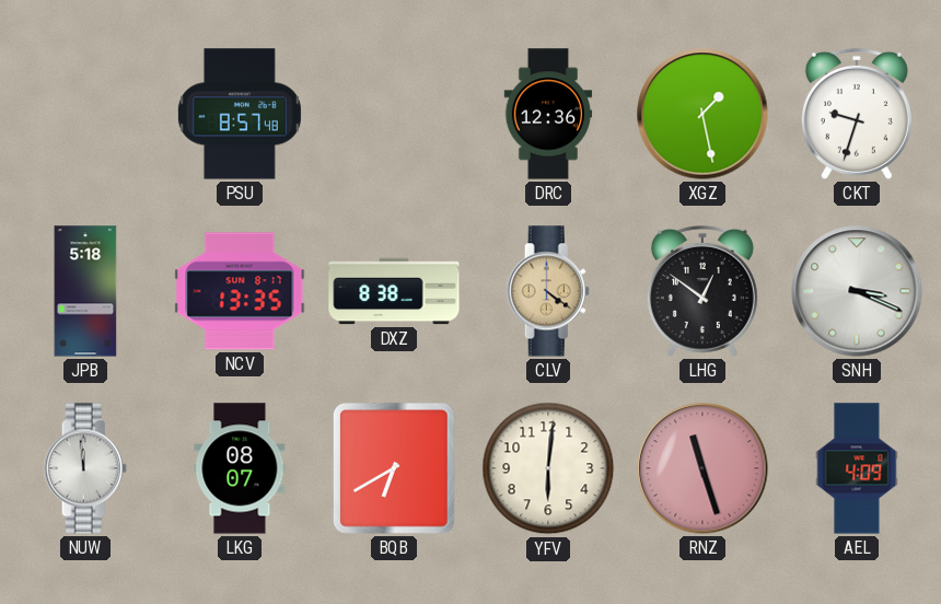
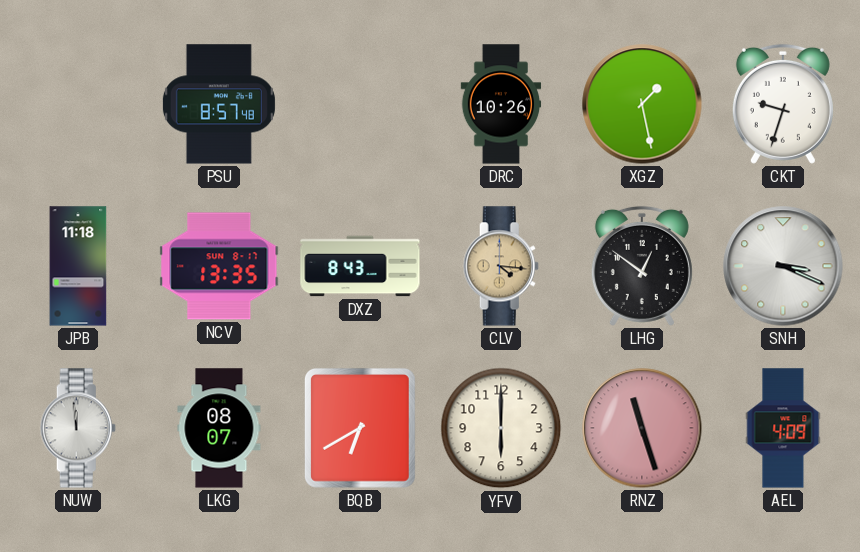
DRC: 12:36 -> 10:26 (501, 104)
JPB: 5:18 -> 11:18 (78, 266)
DXZ: 8:38 -> 8:43 (360, 266)
CLV: 4:21 -> 4:16 (501, 266)
YFV: 6:01 -> 6:00 (501, 428)
